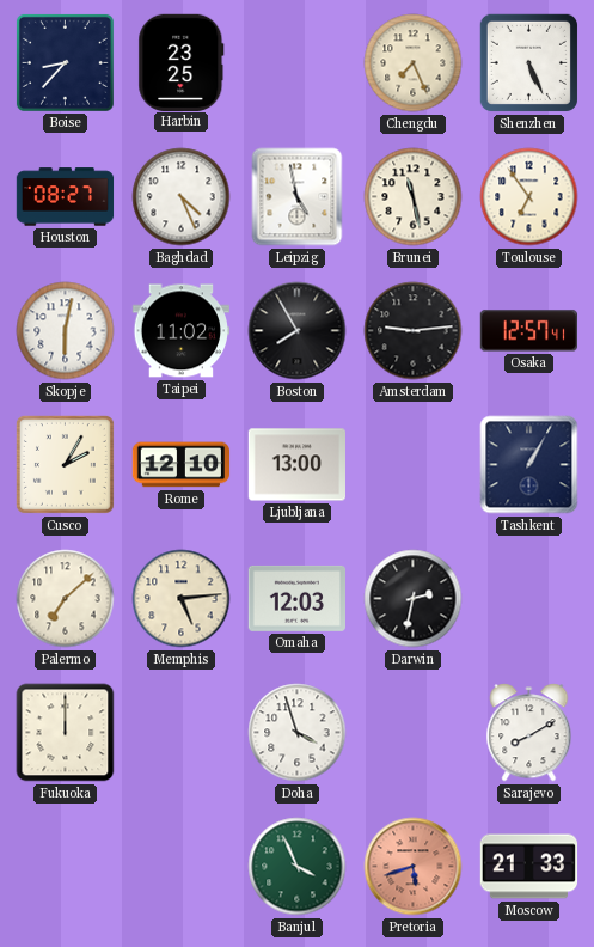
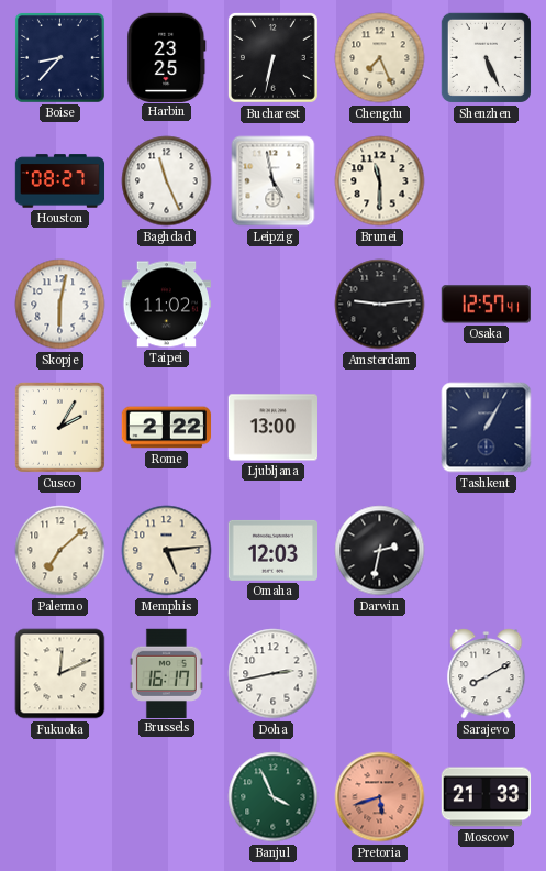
Bucharest: none -> 6:32 (272, 57)
Baghdad: 4:26 -> 11:26 (167, 181)
Brunei: 11:28 -> 11:30 (380, 181)
Toulouse: 6:54 -> none (529, 197)
Boston: 7:55 -> none (298, 331)
Rome: 12:10 -> 2:22 (167, 428)
Fukuoka: 12:00 -> 12:11 (60, 674)
Brussels: none -> 16:17 (166, 673)
Doha: 3:57 -> 2:43 (274, 674)
